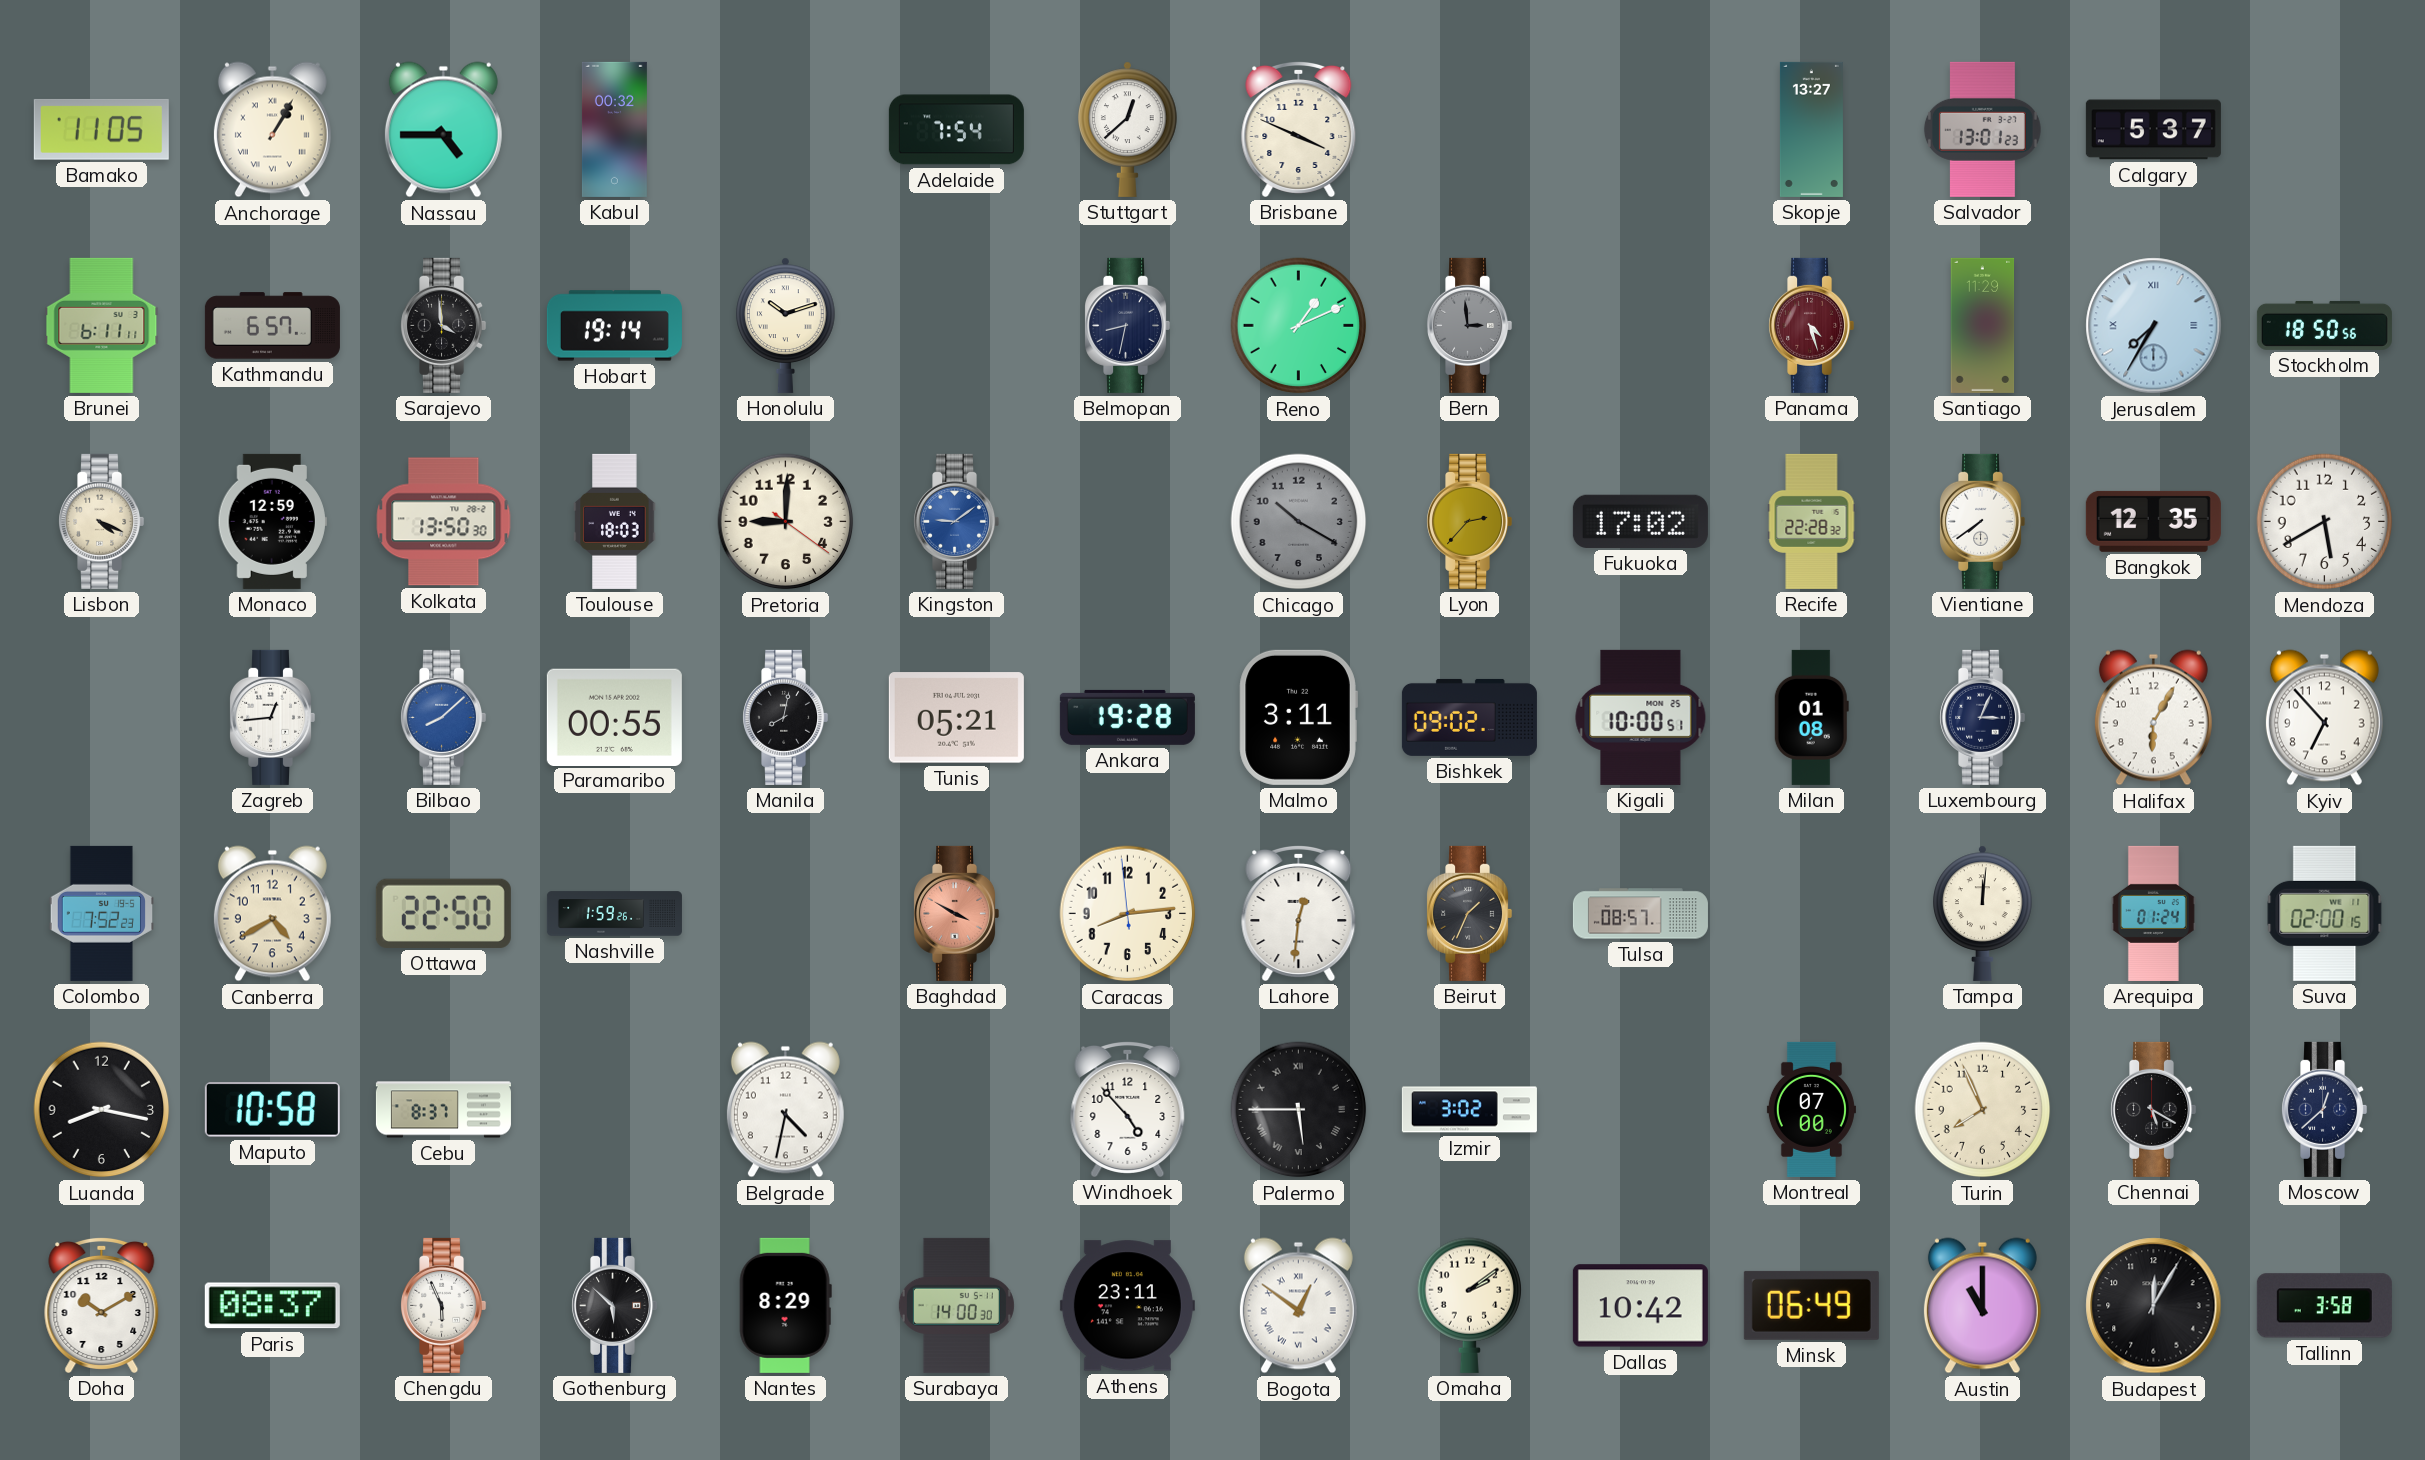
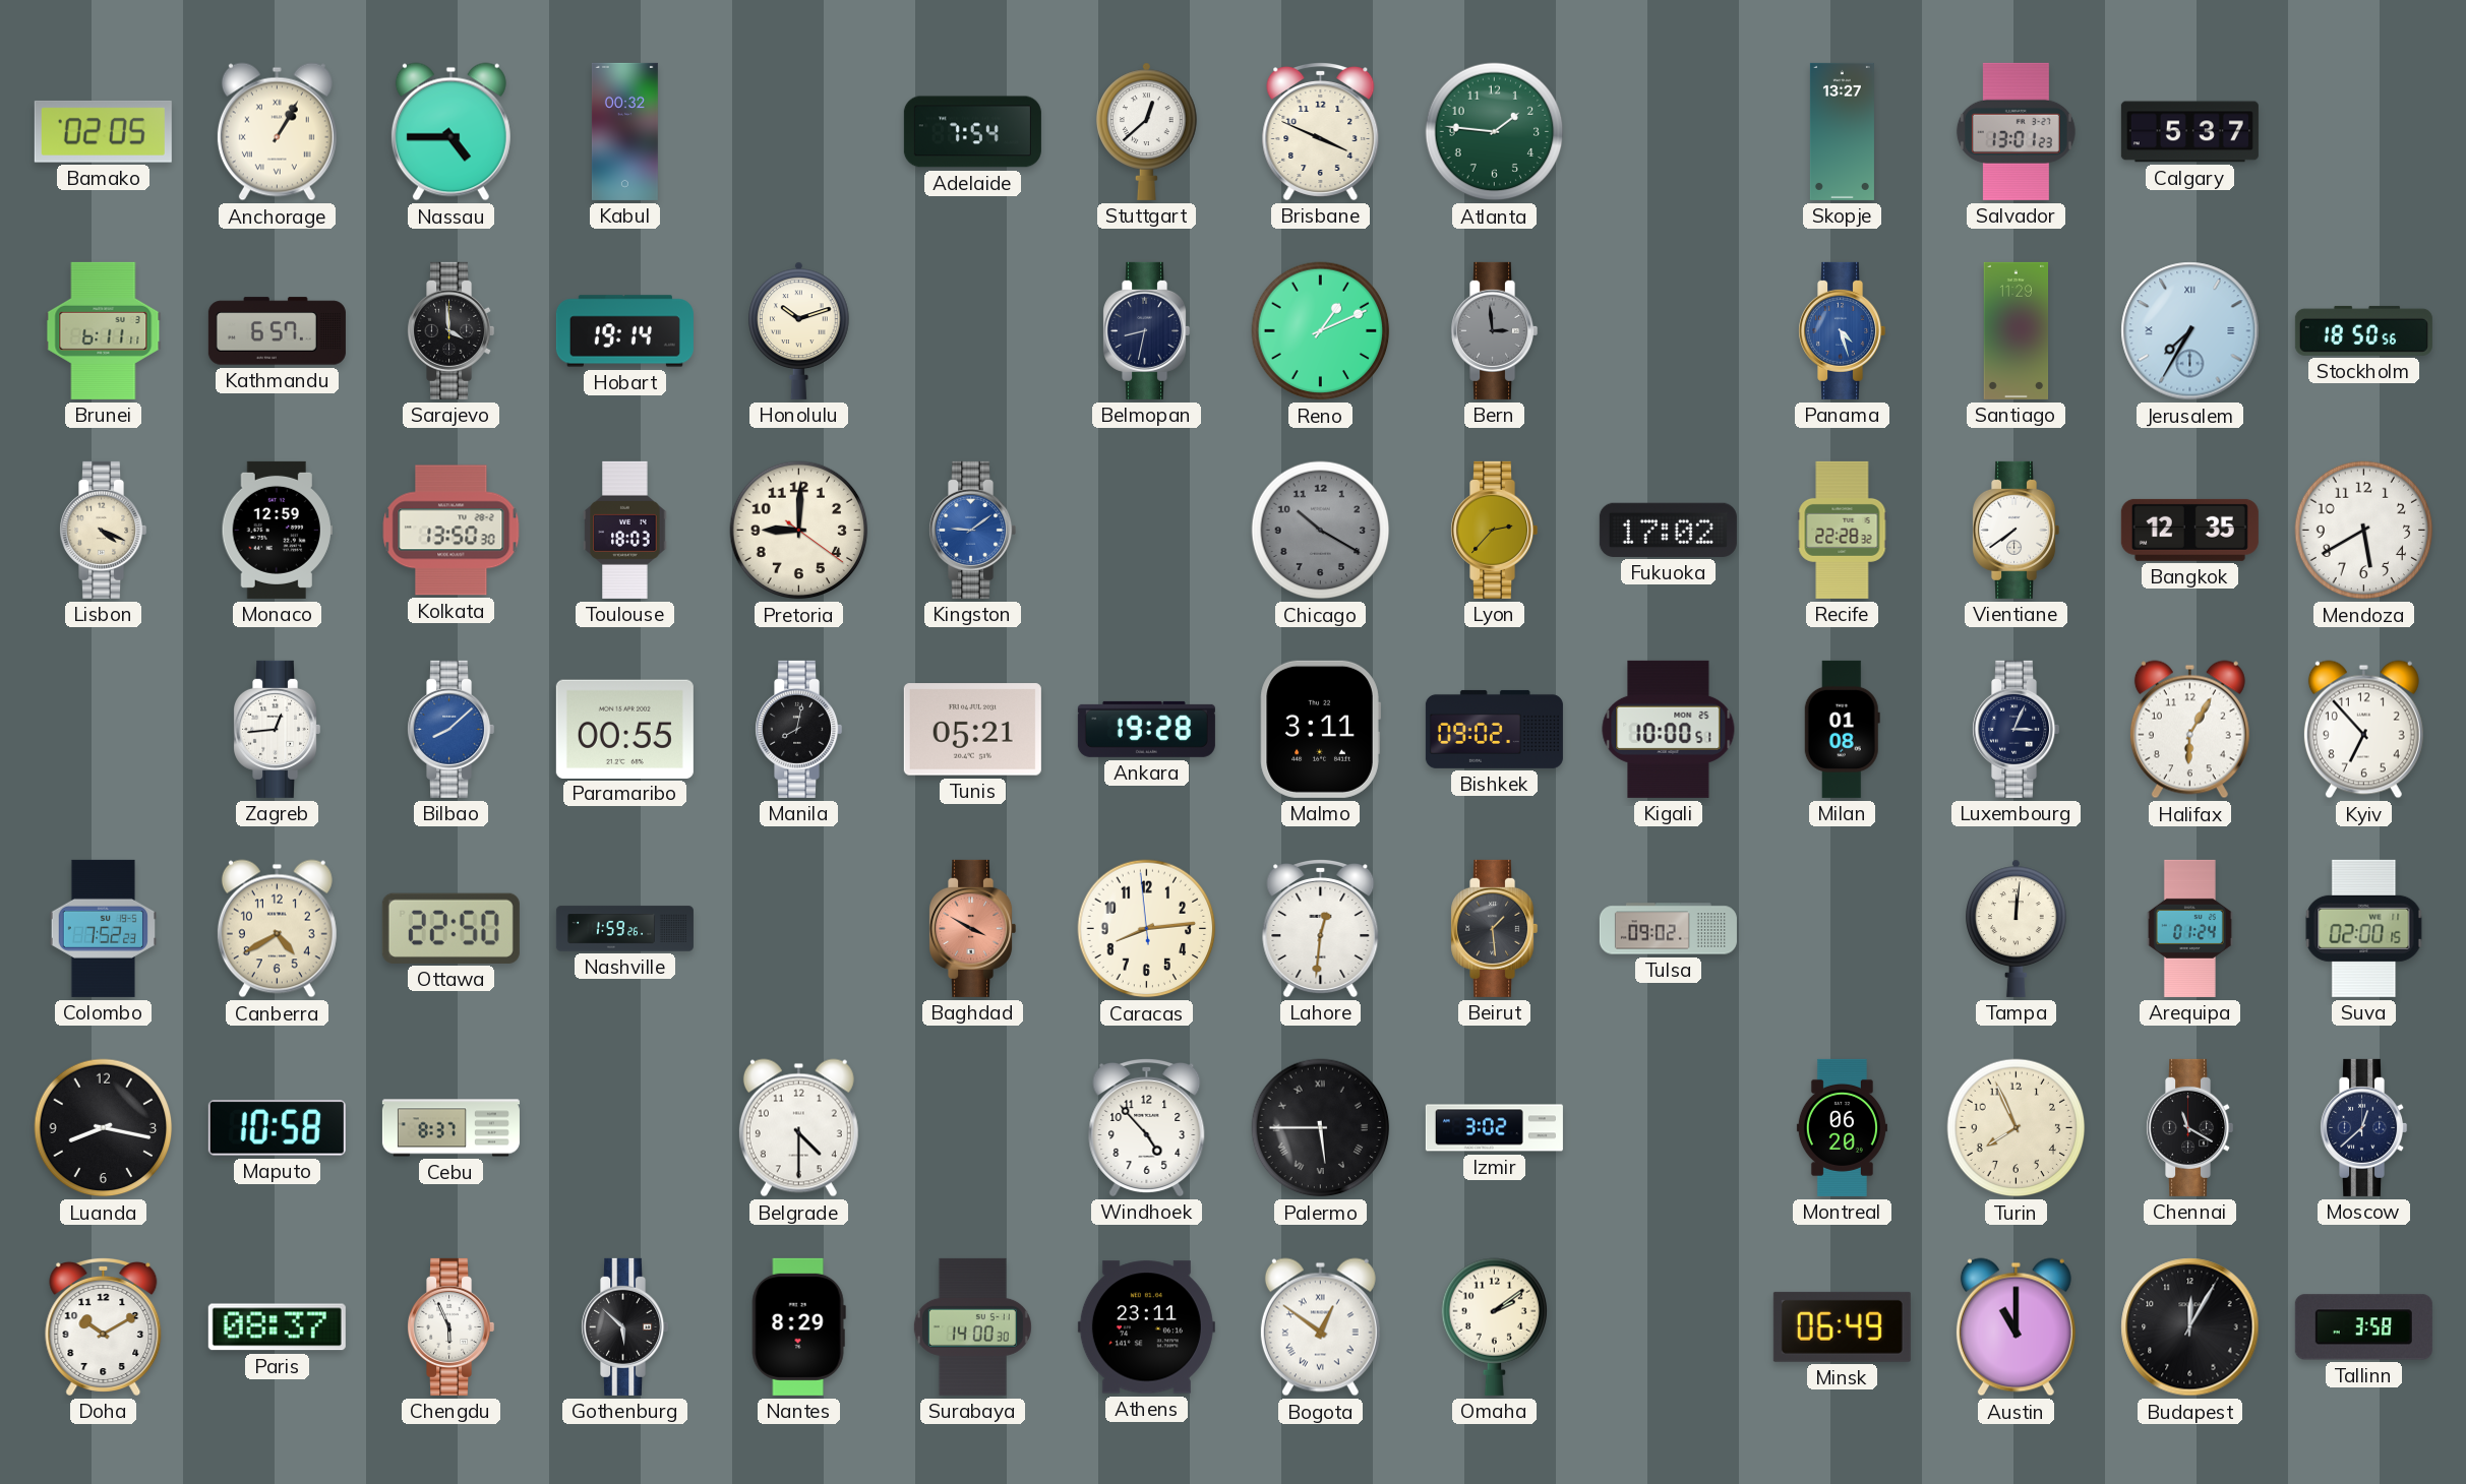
Bamako: 11:05 -> 02:05 (103, 131)
Atlanta: none -> 1:46 (1495, 132)
Panama dial: burgundy -> blue (1843, 330)
Beirut: 1:34 -> 1:29 (1495, 928)
Tulsa: 08:57 -> 09:02 (1668, 929)
Belgrade: 4:32 -> 4:30 (798, 1128)
Montreal: 07:00 -> 06:20 (1842, 1127)
Chennai: 5:20 -> 11:20 (2190, 1127)
Dallas: 10:42 -> none (1640, 1306)
